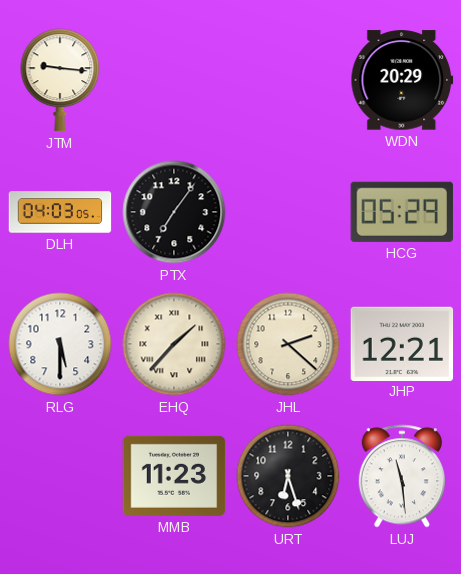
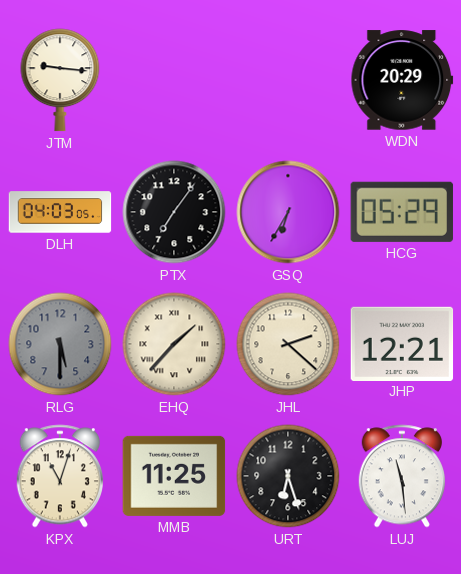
GSQ: none -> 6:35 (288, 212)
RLG dial: white -> grey (60, 344)
KPX: none -> 11:03 (59, 476)
MMB: 11:23 -> 11:25 (174, 476)
